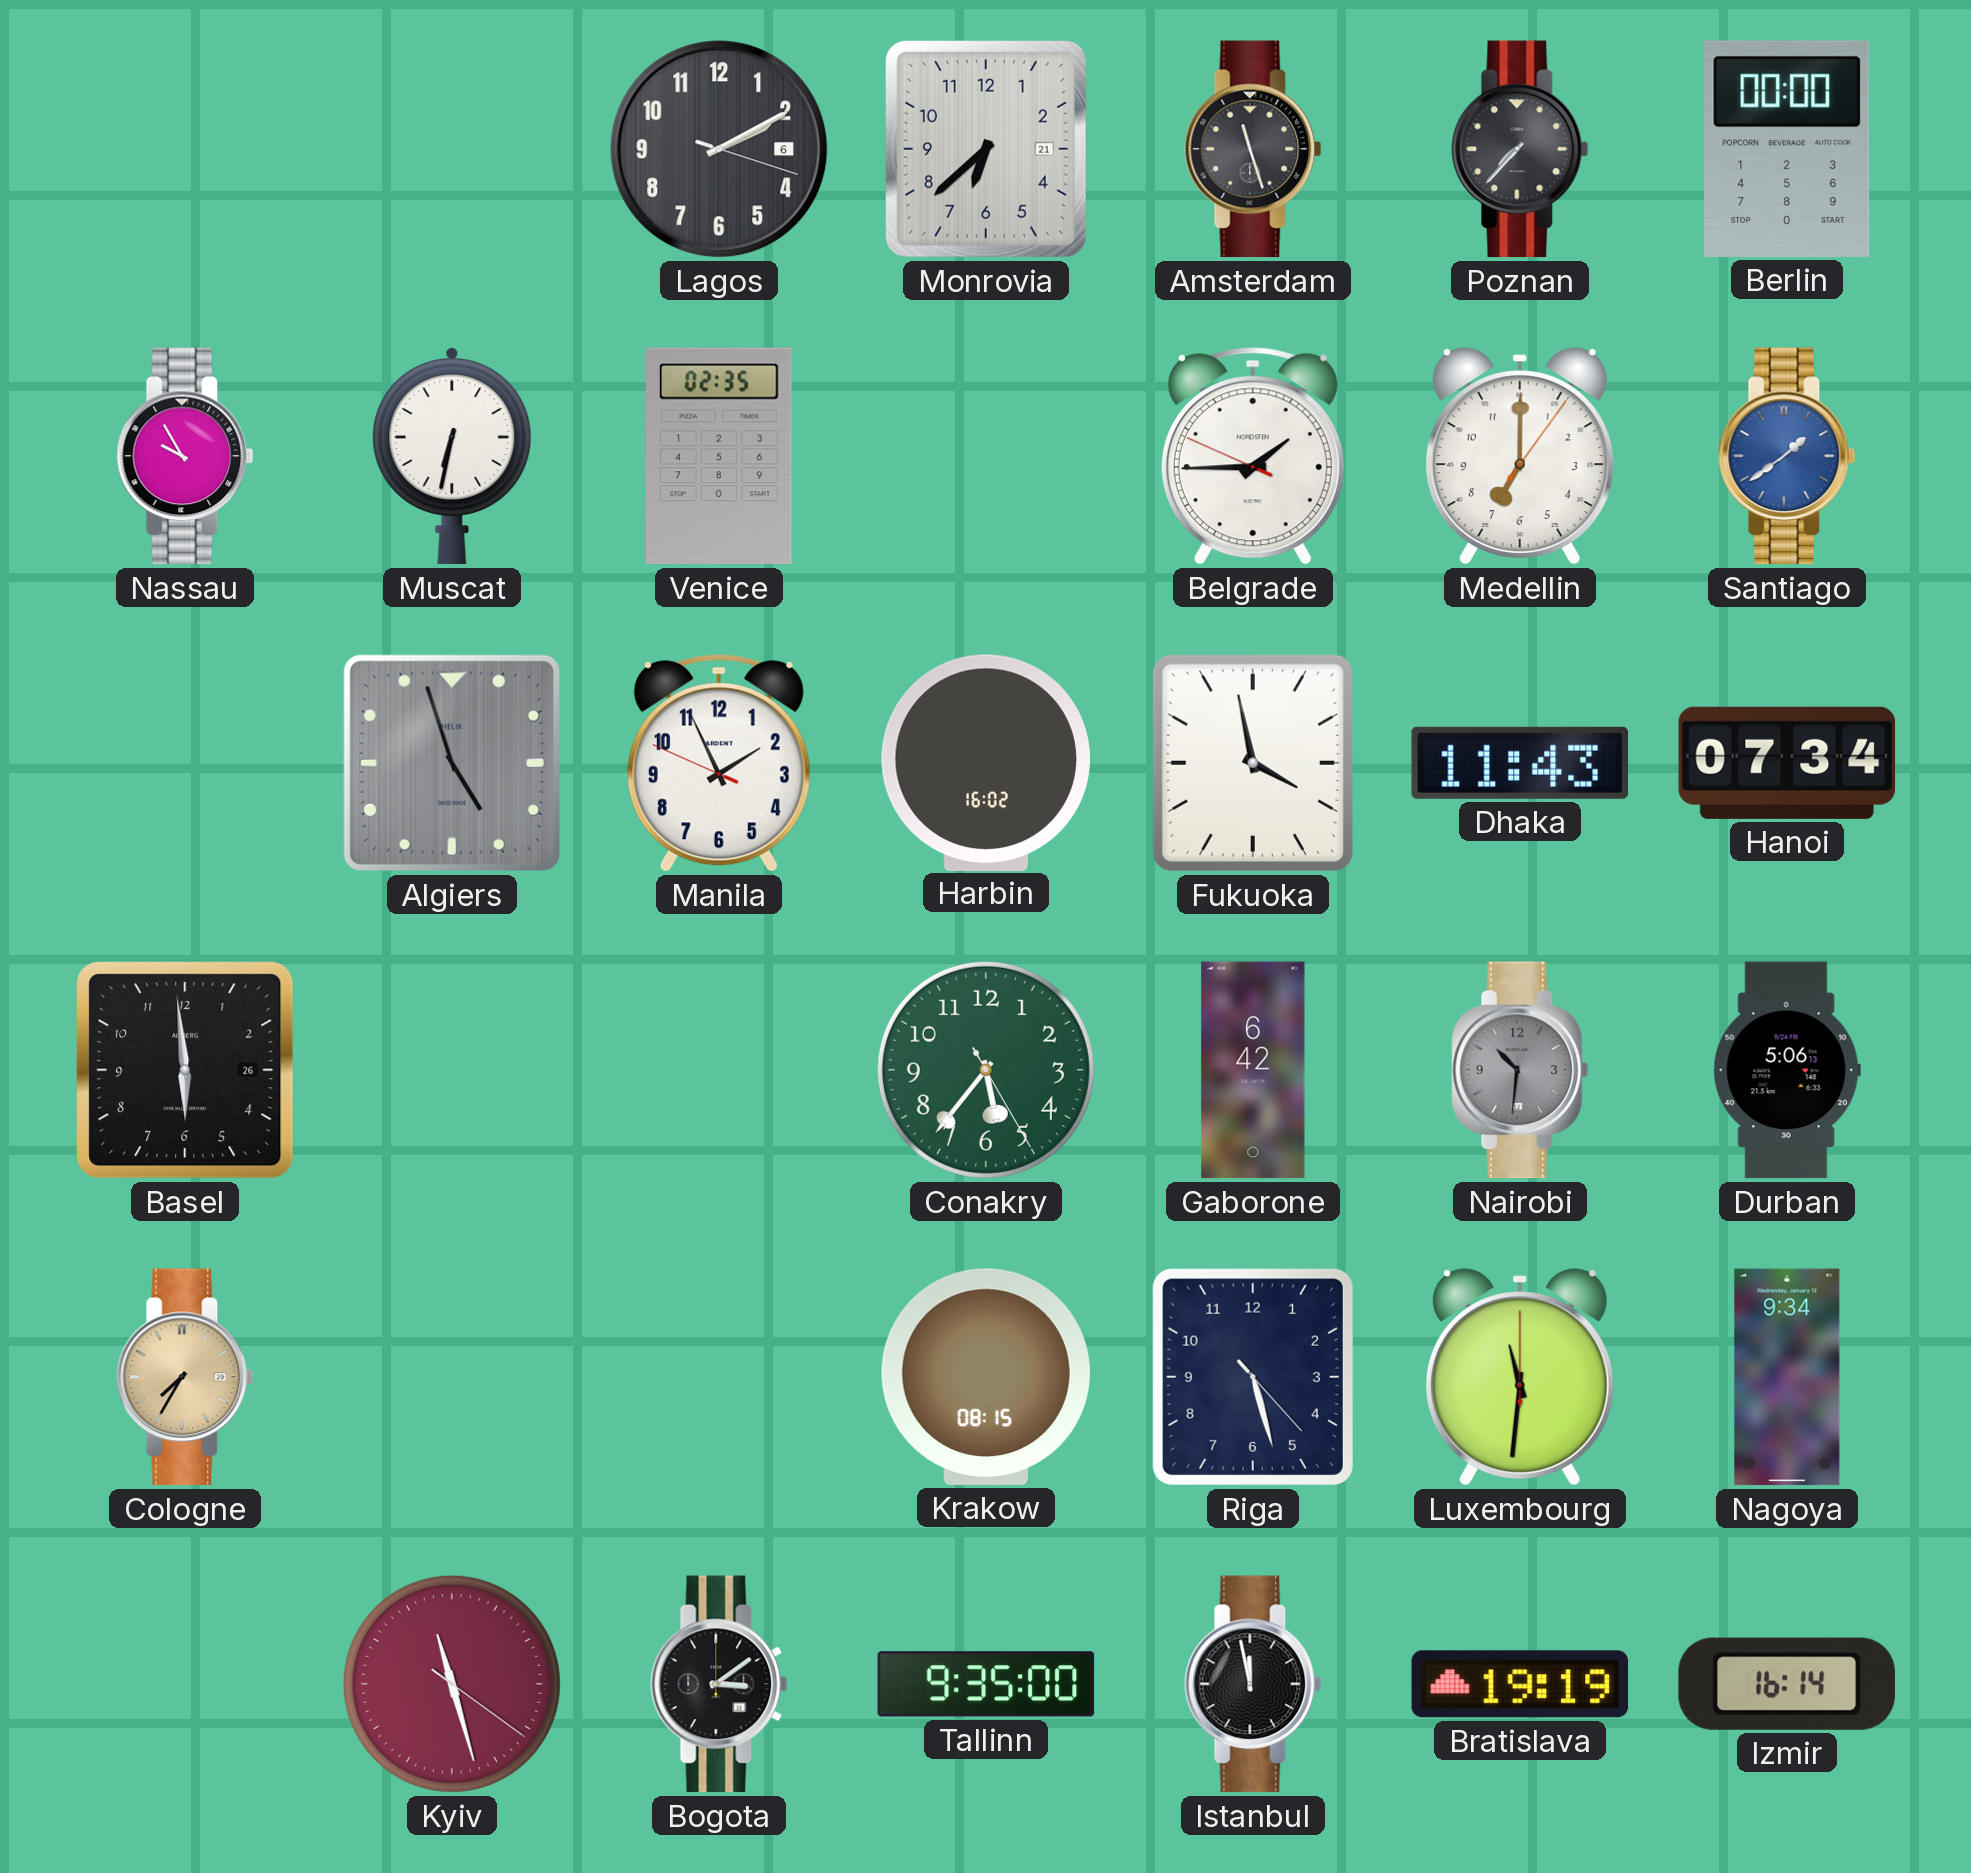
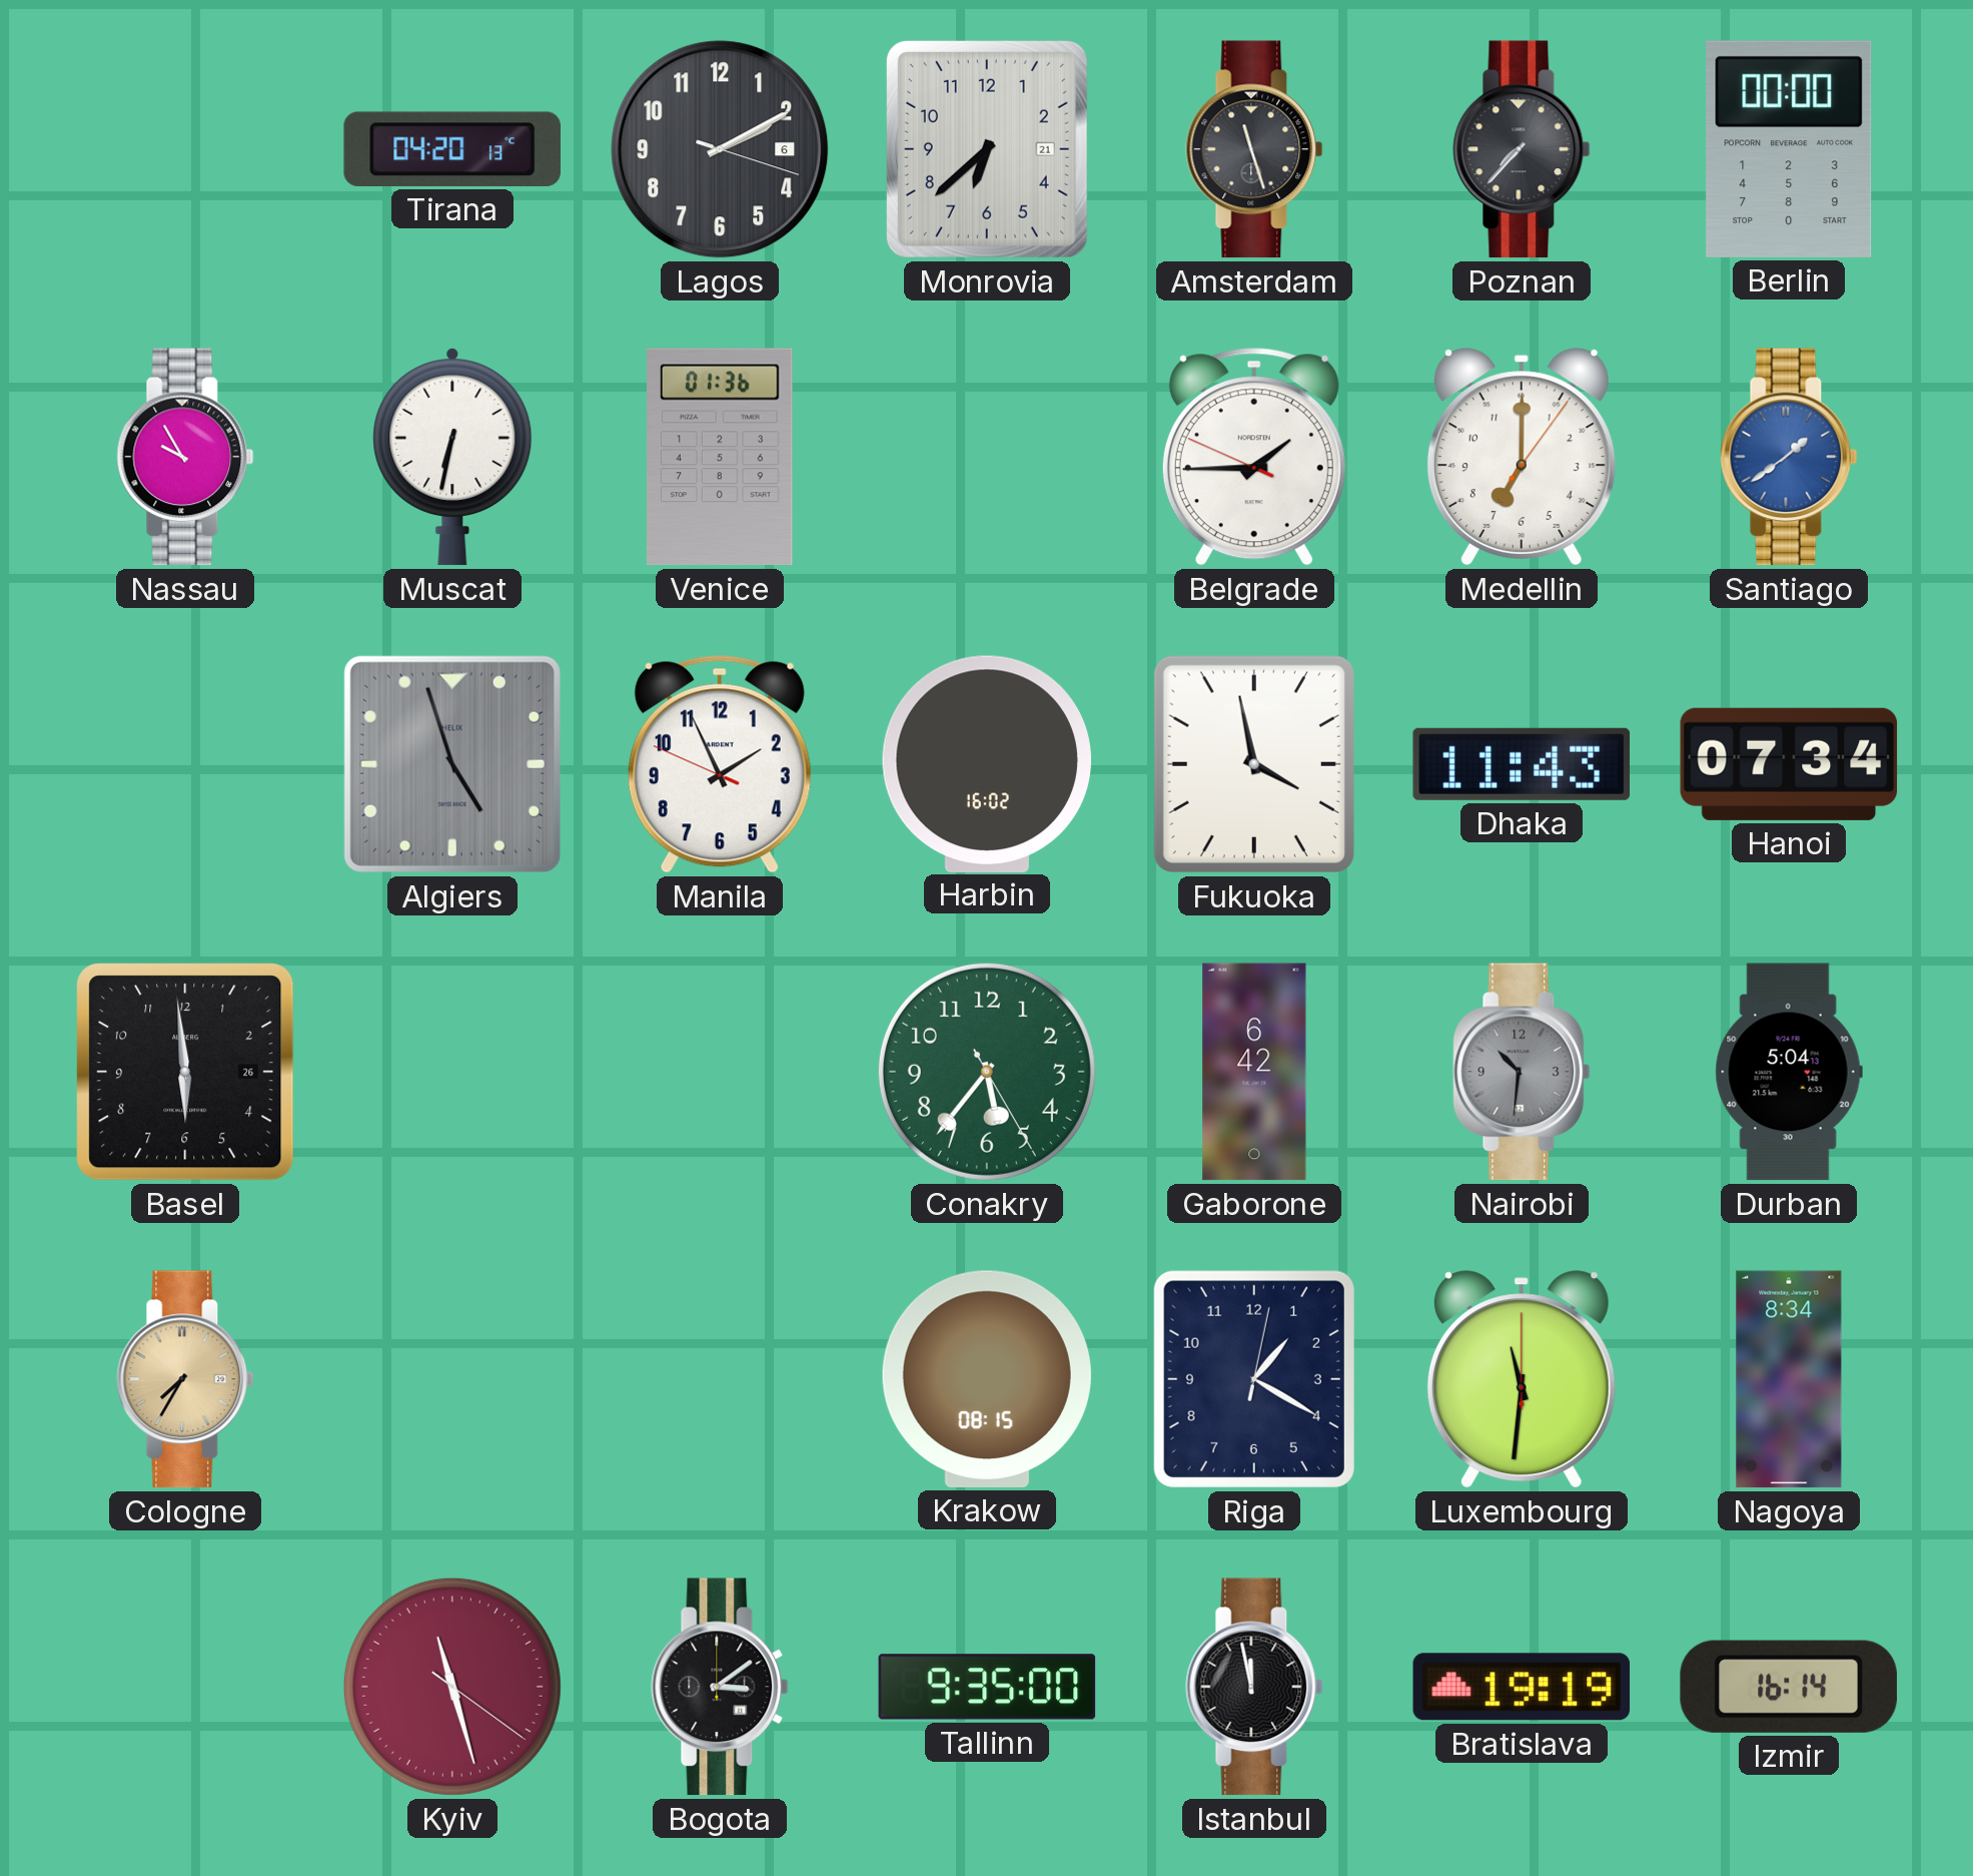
Tirana: none -> 04:20 (452, 149)
Venice: 02:35 -> 01:36 (721, 457)
Durban: 5:06 -> 5:04 (1789, 1072)
Riga: 5:27 -> 1:20 (1254, 1379)
Nagoya: 9:34 -> 8:34 (1789, 1379)
